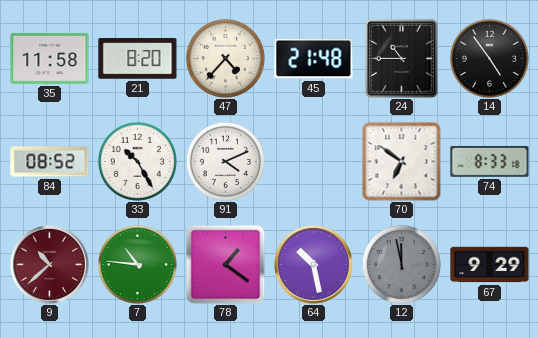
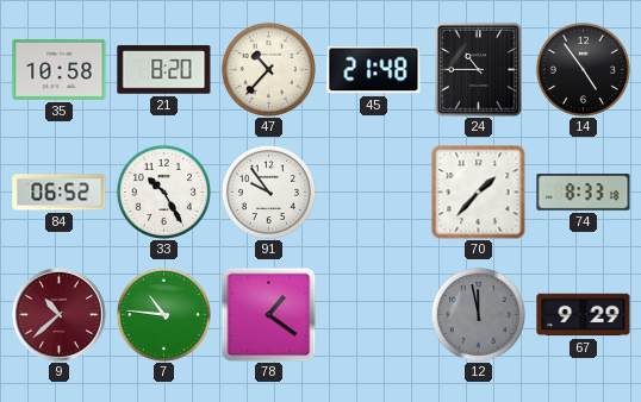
35: 11:58 -> 10:58 (60, 69)
47: 4:37 -> 10:37 (268, 69)
84: 08:52 -> 06:52 (60, 193)
91: 4:11 -> 9:54 (268, 191)
70: 6:51 -> 1:37 (479, 193)
64: 10:28 -> none (314, 265)
